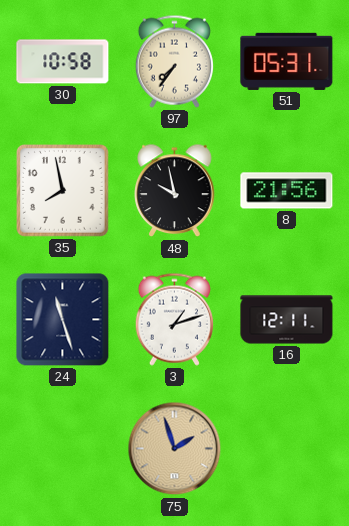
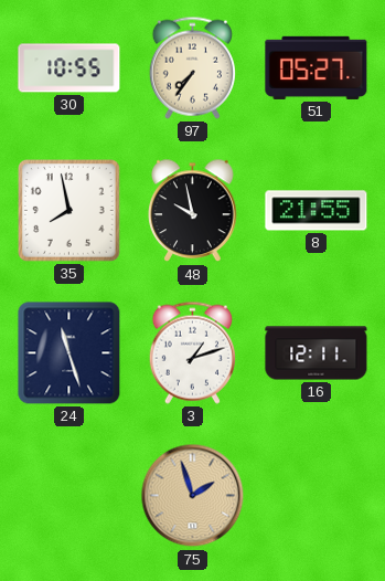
30: 10:58 -> 10:55 (69, 68)
51: 05:31 -> 05:27 (317, 67)
8: 21:56 -> 21:55 (317, 211)
